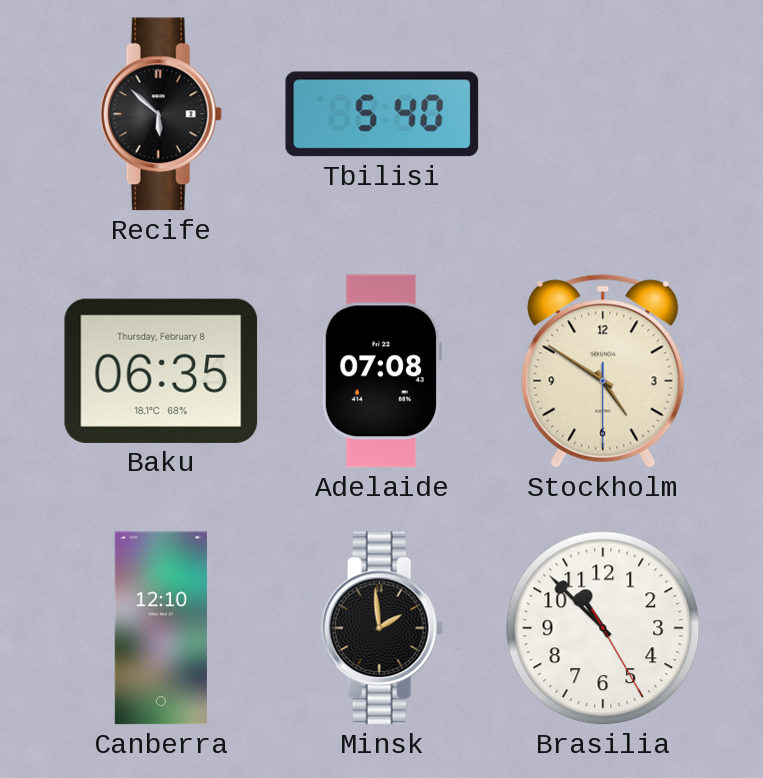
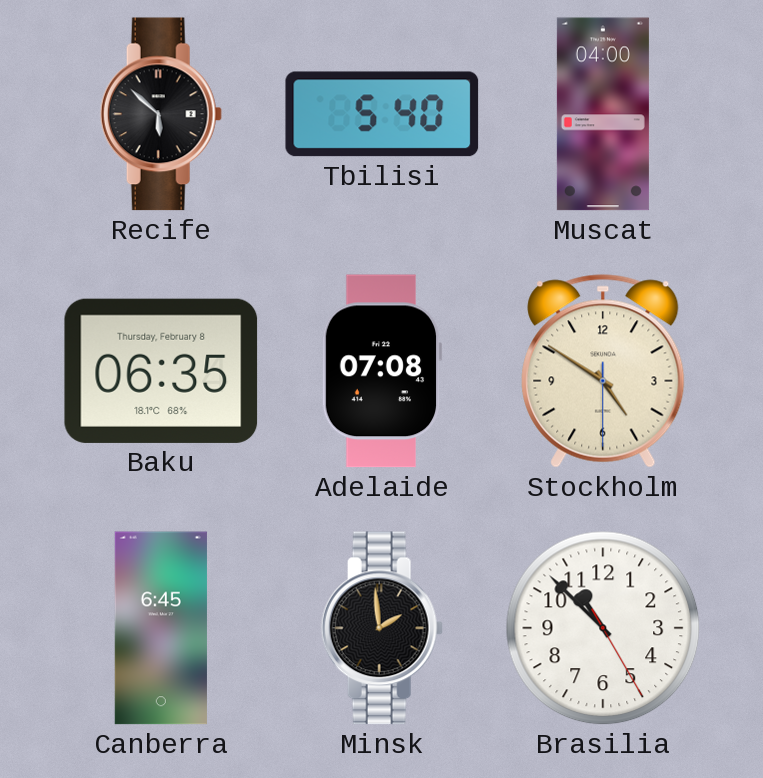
Muscat: none -> 04:00 (603, 114)
Canberra: 12:10 -> 6:45 (161, 628)
